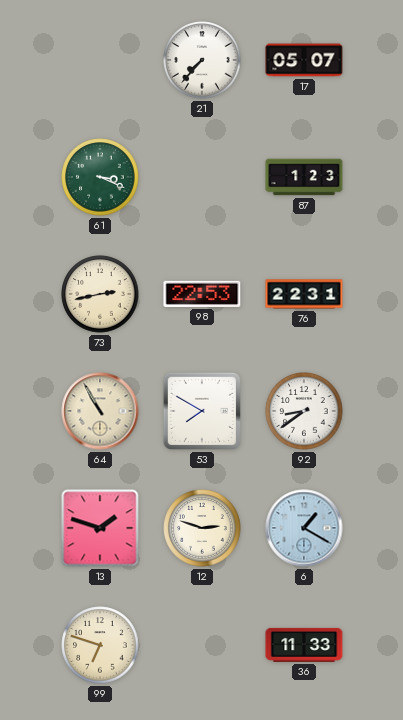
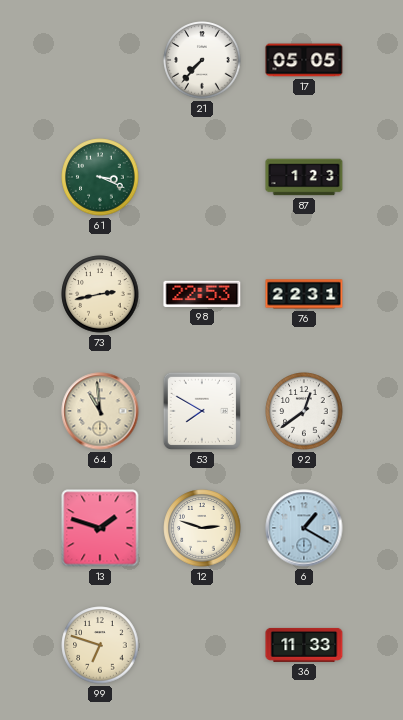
17: 05:07 -> 05:05 (304, 60)
64: 10:55 -> 10:59 (100, 411)
92: 8:39 -> 12:39 (304, 411)
